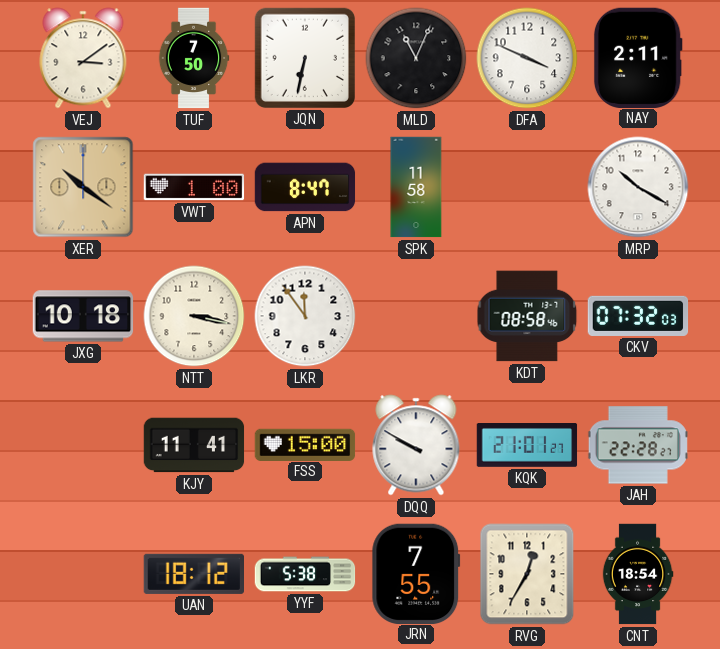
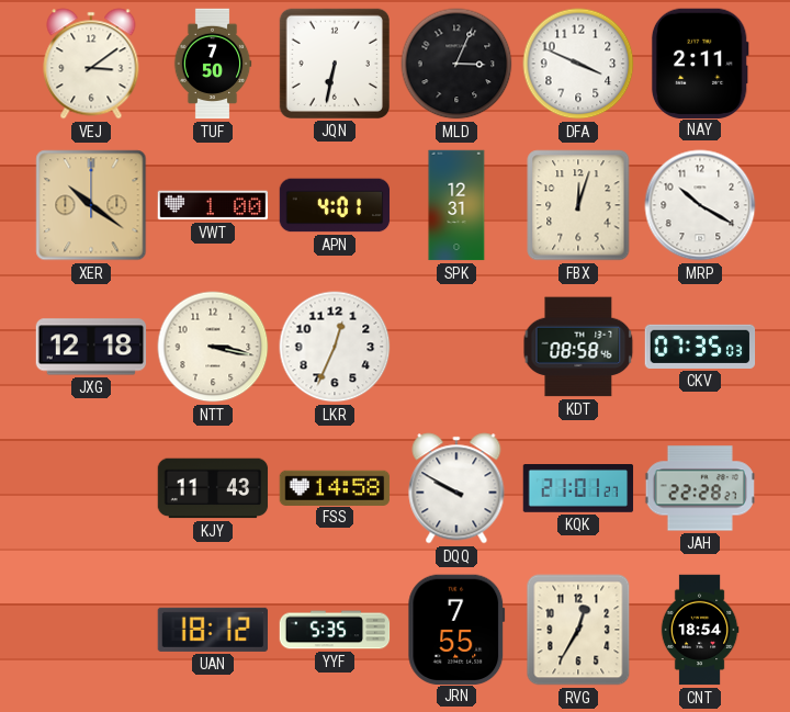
MLD: 11:04 -> 3:04 (456, 64)
APN: 8:47 -> 4:01 (335, 205)
SPK: 11:58 -> 12:31 (456, 205)
FBX: none -> 12:03 (578, 205)
JXG: 10:18 -> 12:18 (91, 347)
LKR: 11:54 -> 12:34 (335, 347)
CKV: 07:32 -> 07:35 (700, 347)
KJY: 11:41 -> 11:43 (213, 488)
FSS: 15:00 -> 14:58 (335, 487)
YYF: 5:38 -> 5:35 (335, 630)
